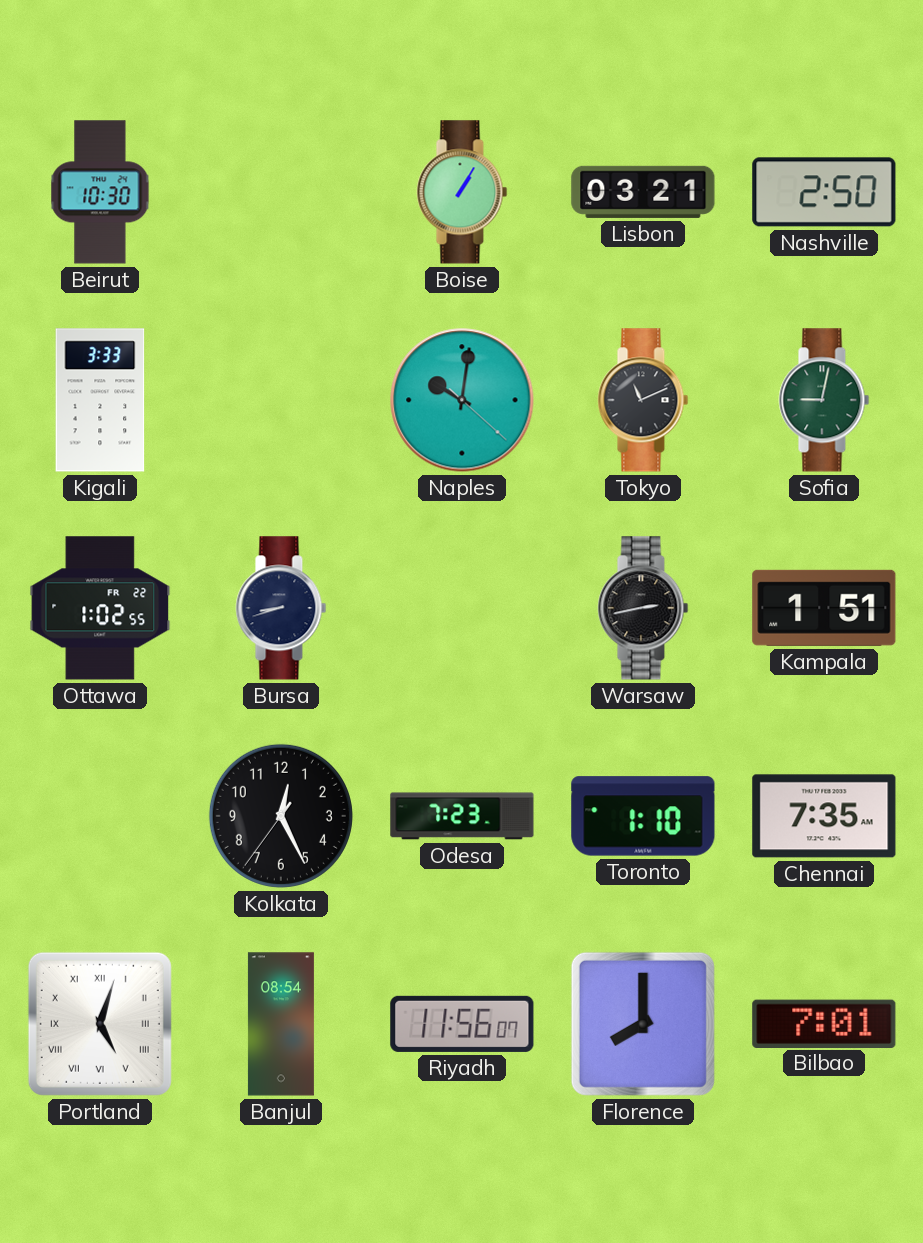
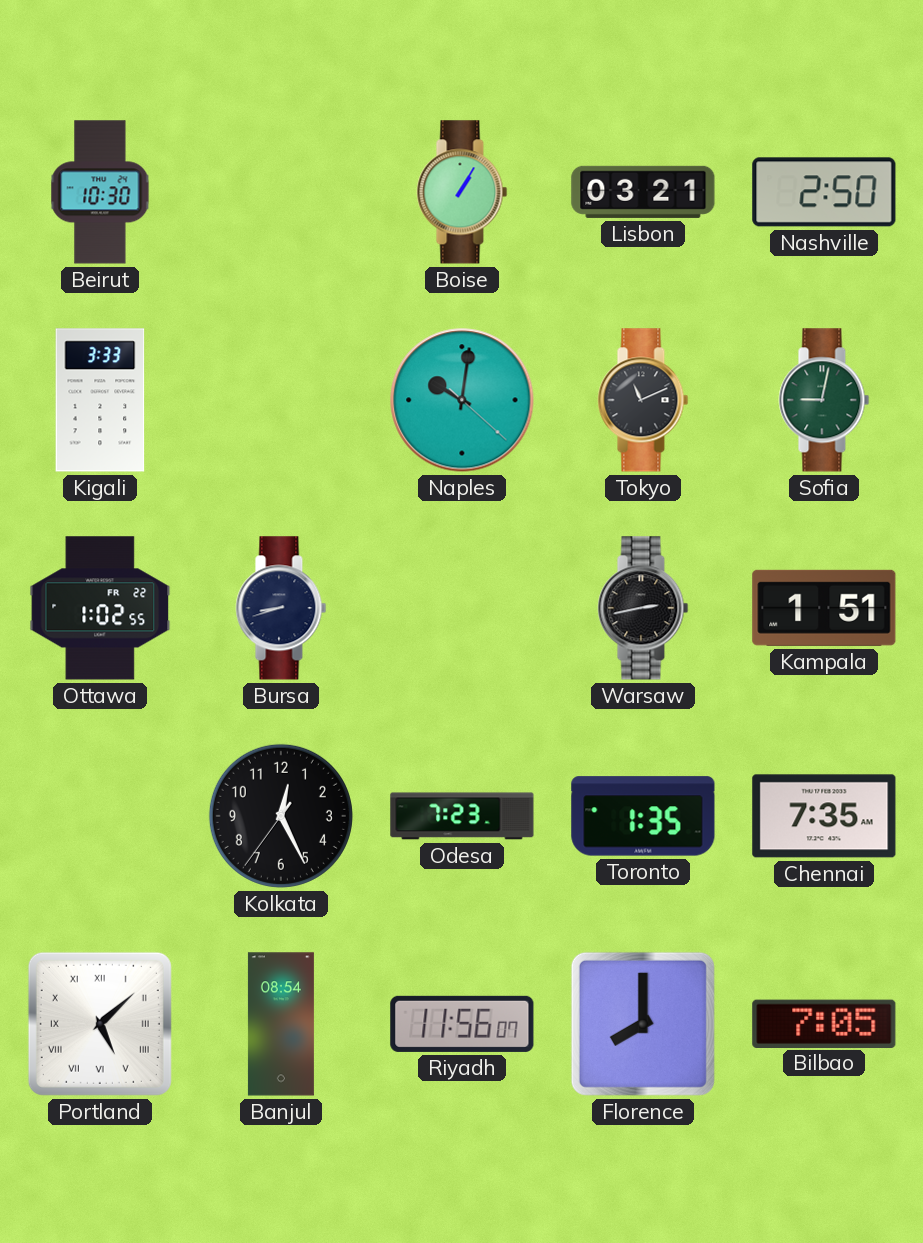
Toronto: 1:10 -> 1:35 (643, 816)
Portland: 5:03 -> 5:08 (100, 1024)
Bilbao: 7:01 -> 7:05 (824, 1023)
